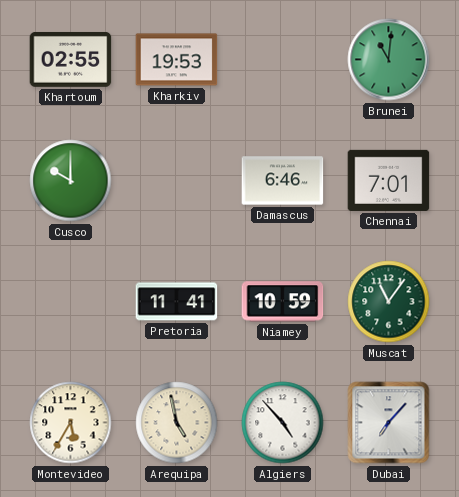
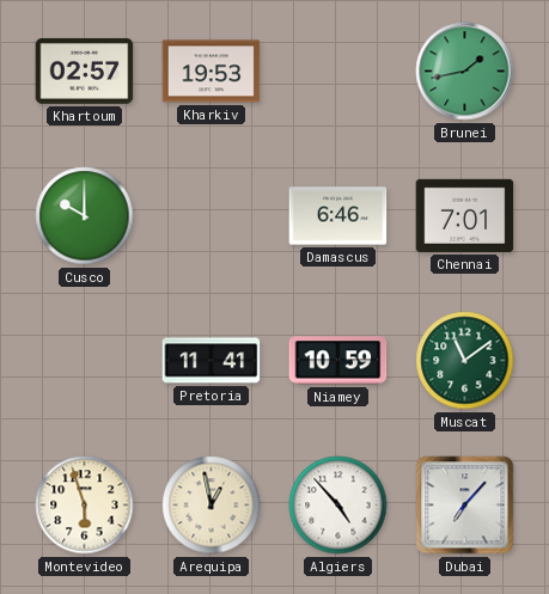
Khartoum: 02:55 -> 02:57 (85, 71)
Brunei: 11:01 -> 1:43 (465, 72)
Muscat: 11:06 -> 11:09 (465, 361)
Montevideo: 5:35 -> 5:57 (85, 506)
Arequipa: 4:58 -> 12:58 (212, 506)
